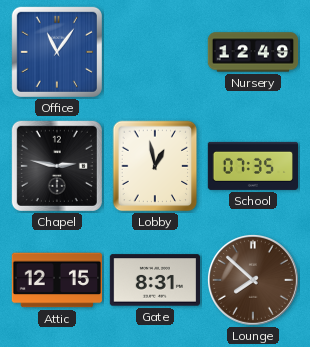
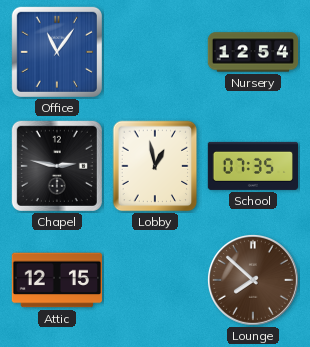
Nursery: 12:49 -> 12:54 (253, 52)
Gate: 8:31 -> none (154, 280)
